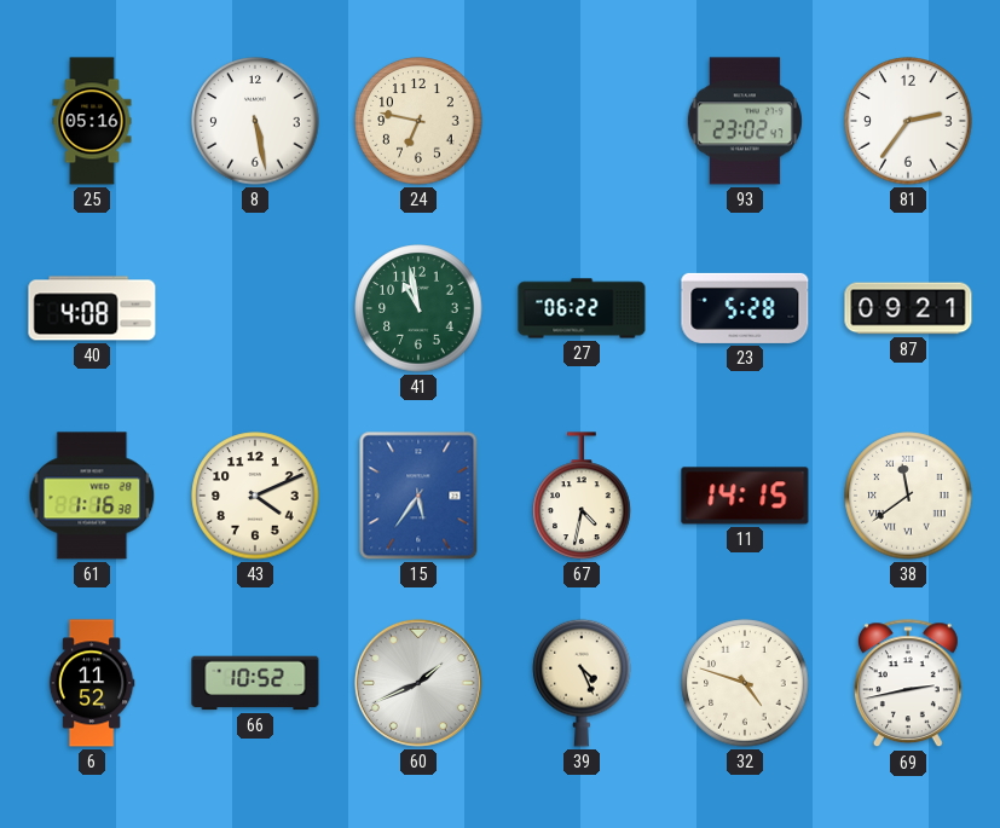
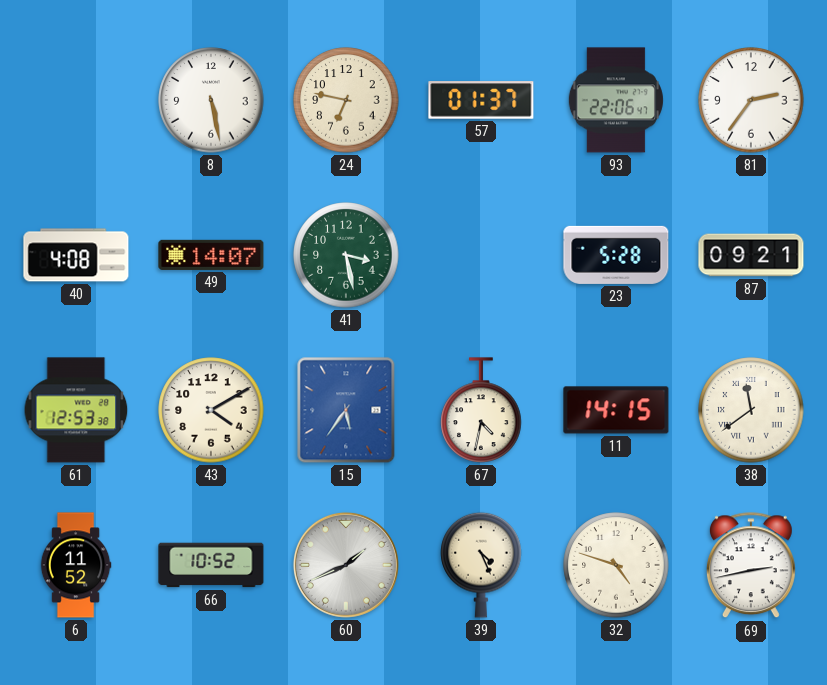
25: 05:16 -> none (92, 121)
57: none -> 01:37 (481, 100)
93: 23:02 -> 22:06 (616, 100)
49: none -> 14:07 (211, 255)
41: 10:58 -> 3:28 (346, 255)
27: 06:22 -> none (582, 308)
61: 1:16 -> 12:53 (76, 410)
43: 4:11 -> 4:10 (211, 410)
